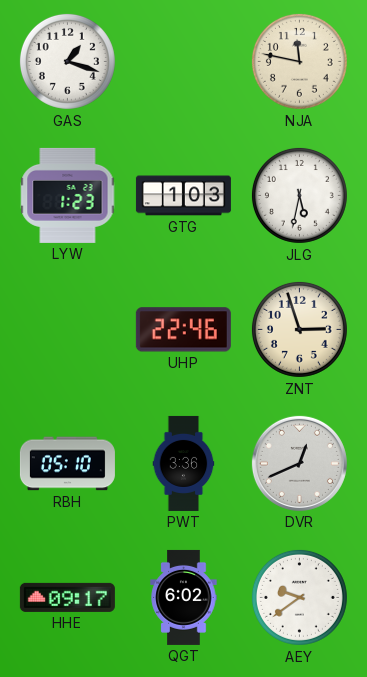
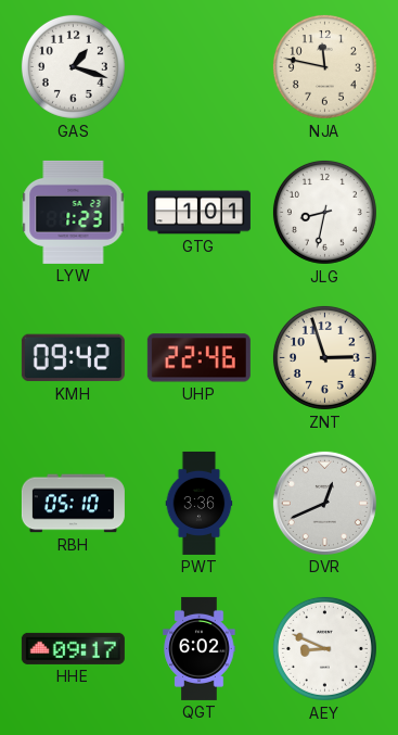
GTG: 1:03 -> 1:01 (198, 213)
JLG: 5:32 -> 8:32 (324, 212)
KMH: none -> 09:42 (73, 358)
AEY: 9:39 -> 8:49 (324, 648)
